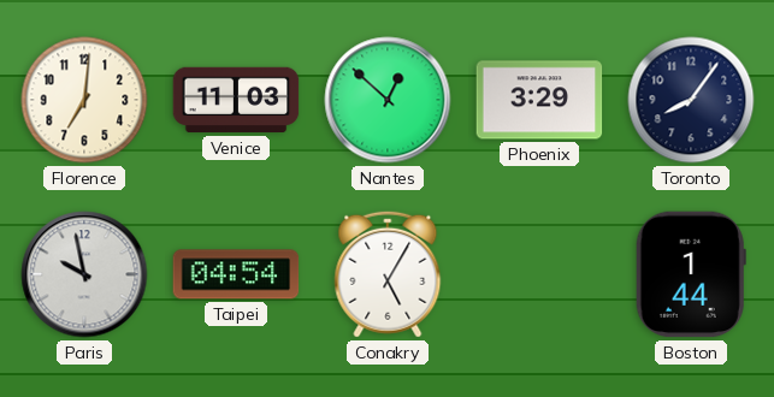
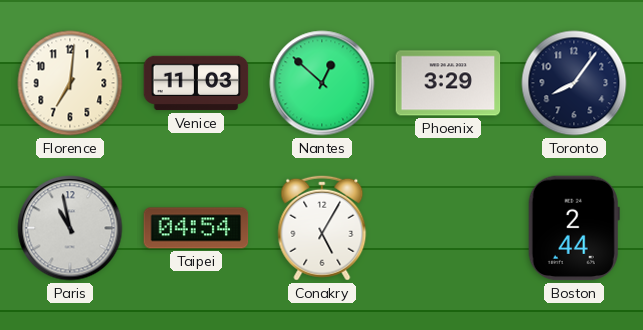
Paris: 9:58 -> 10:58 (70, 228)
Boston: 1:44 -> 2:44 (574, 228)
